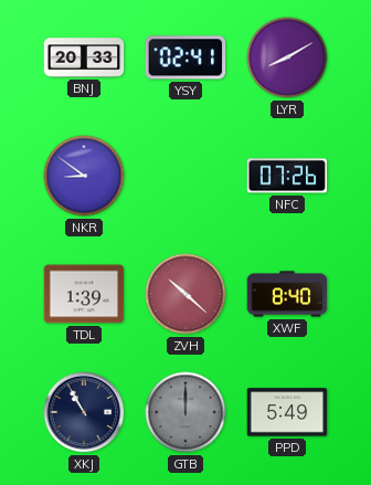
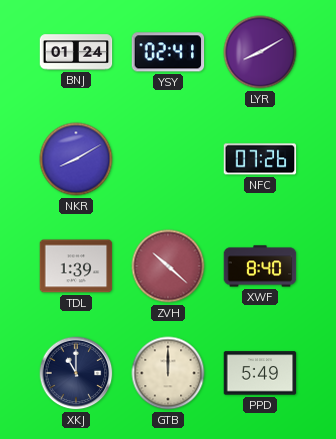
BNJ: 20:33 -> 01:24 (76, 52)
NKR: 8:51 -> 8:10 (76, 159)
XKJ: 10:55 -> 11:00 (76, 373)
GTB dial: grey -> cream (168, 373)
